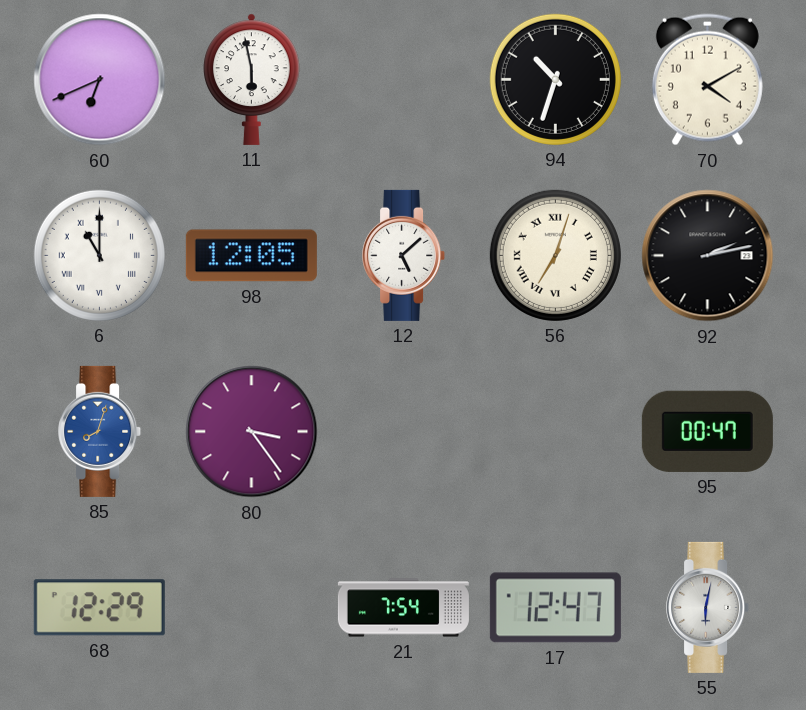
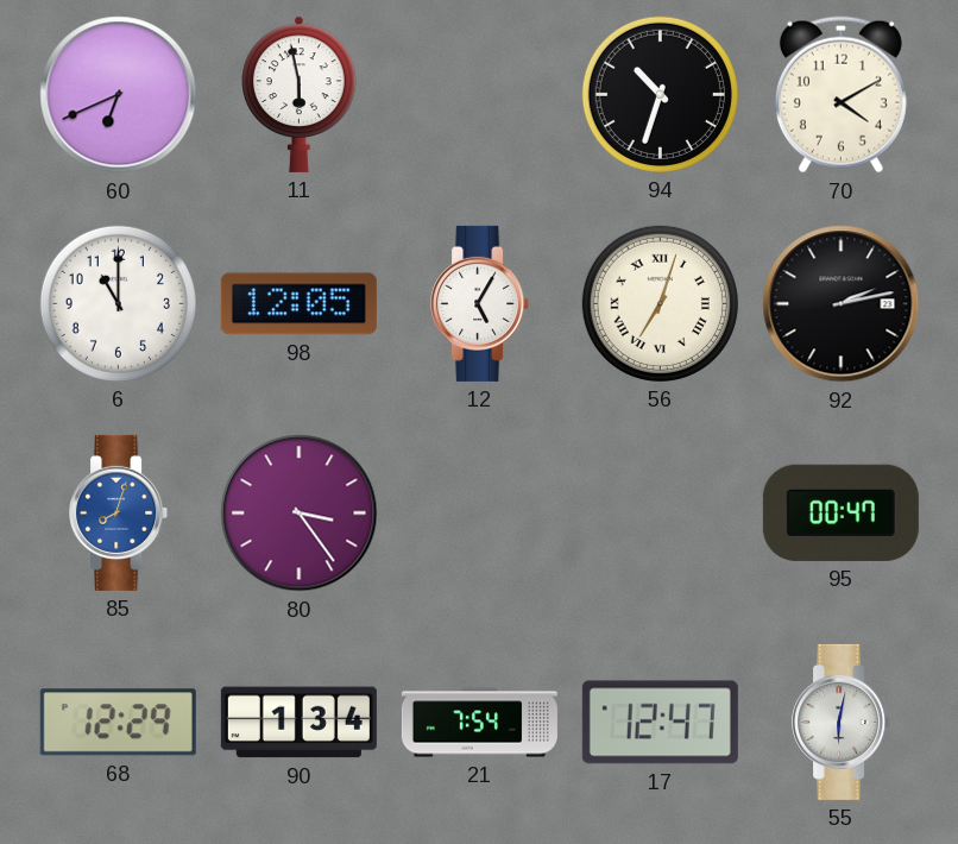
6 numerals: Roman -> Arabic (118, 303)
12: 5:08 -> 5:05 (480, 303)
90: none -> 1:34 (298, 723)
